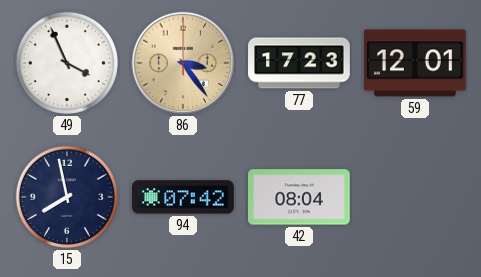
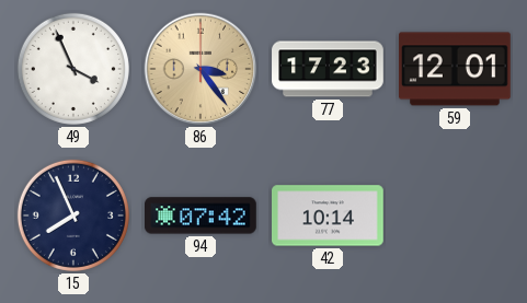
15: 7:58 -> 7:56 (73, 215)
42: 08:04 -> 10:14 (329, 215)
